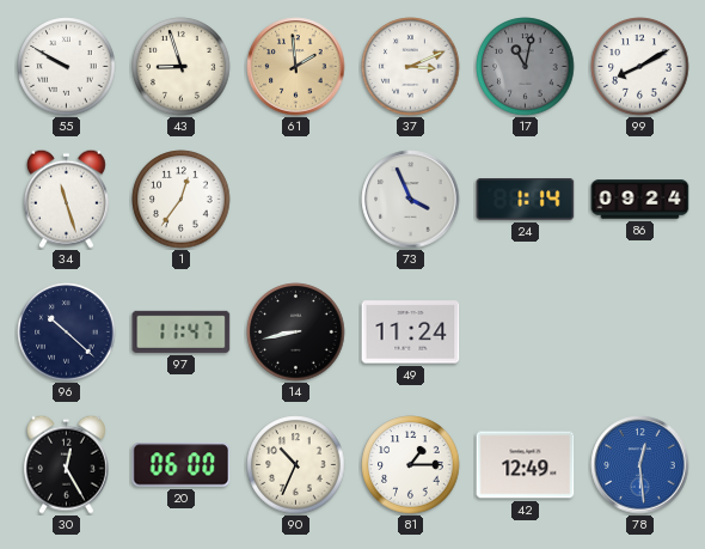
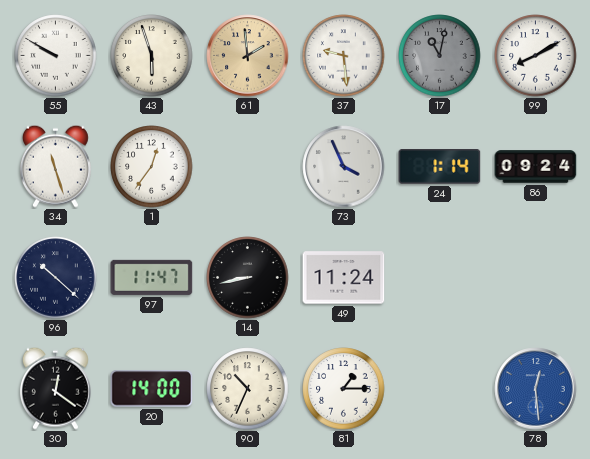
43: 8:57 -> 5:57 (152, 56)
37: 3:11 -> 9:29 (344, 56)
30: 12:25 -> 12:21 (55, 388)
20: 06:00 -> 14:00 (152, 389)
42: 12:49 -> none (526, 465)
